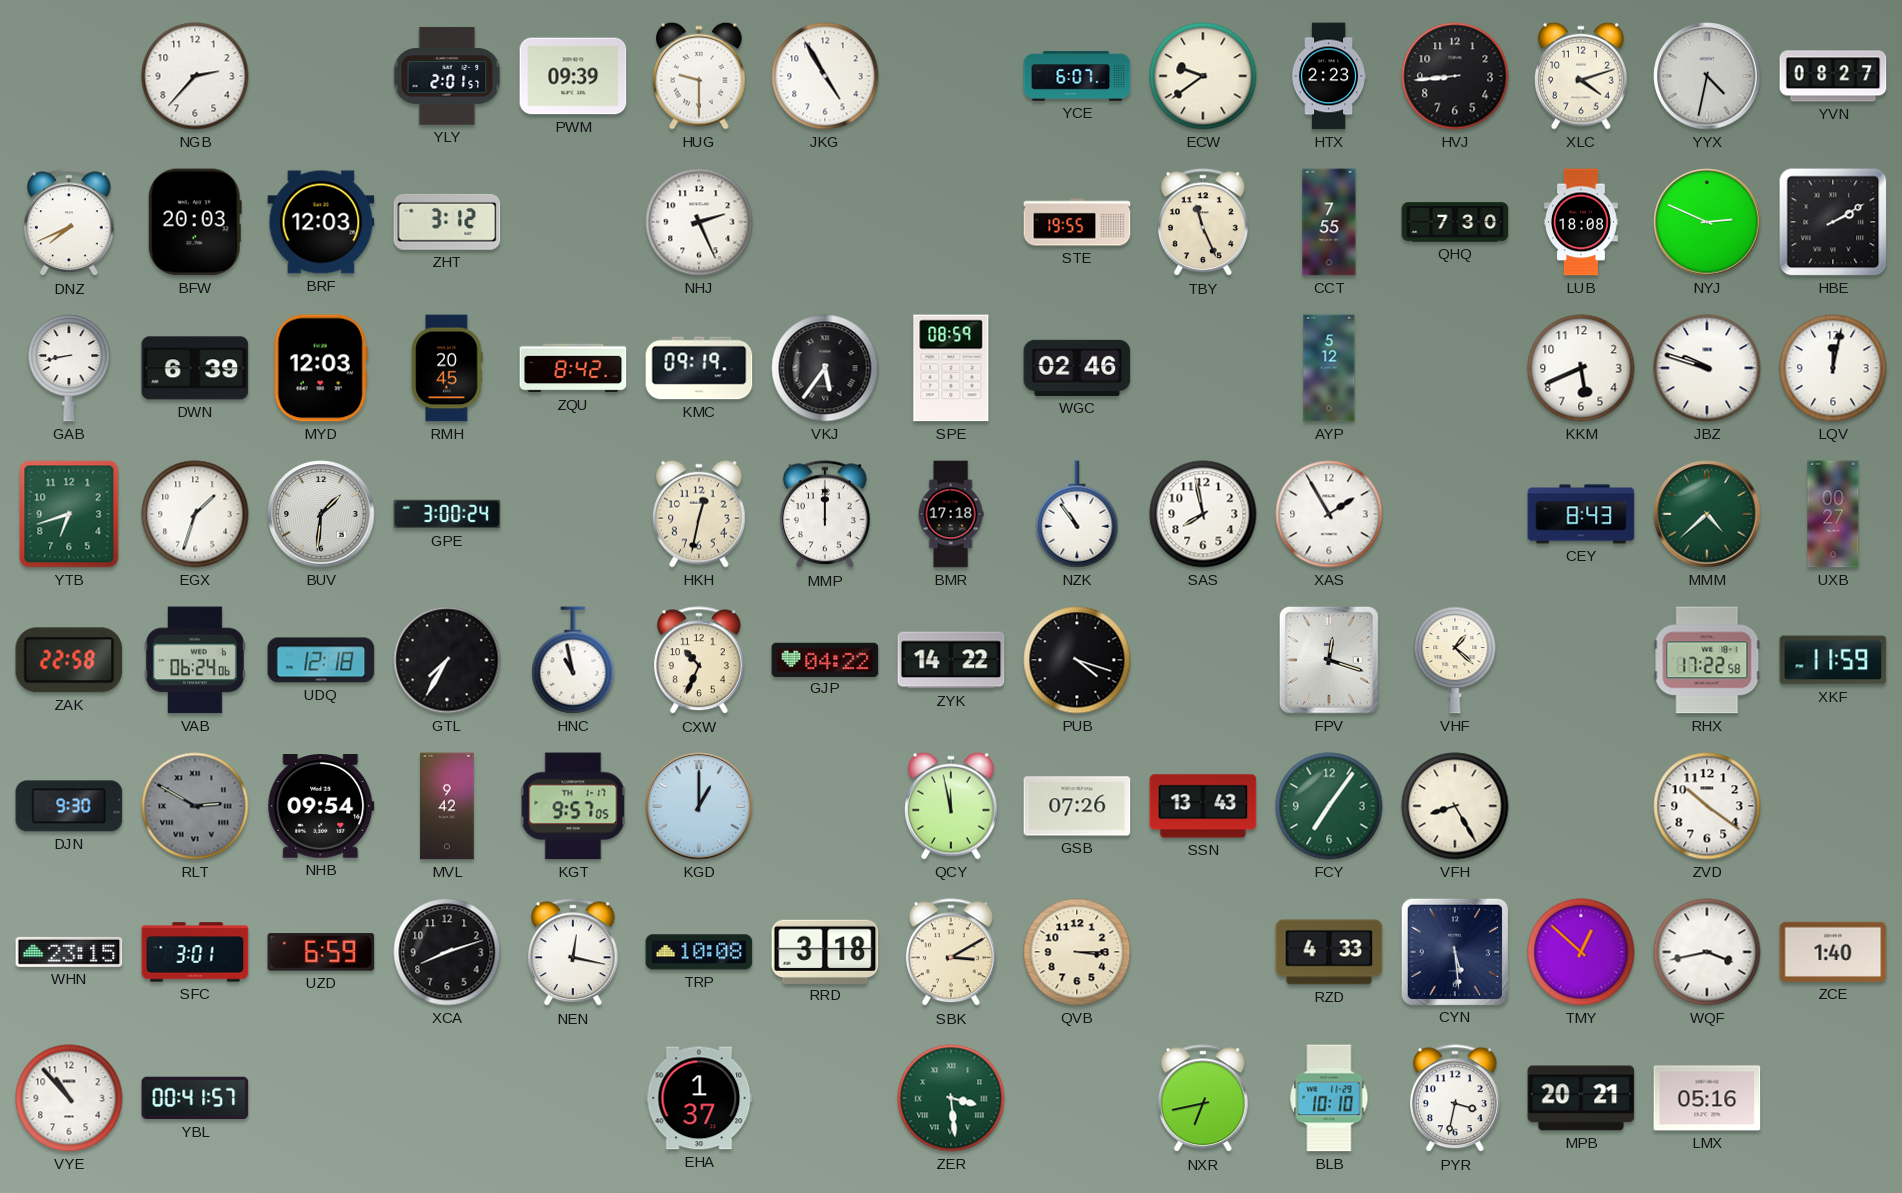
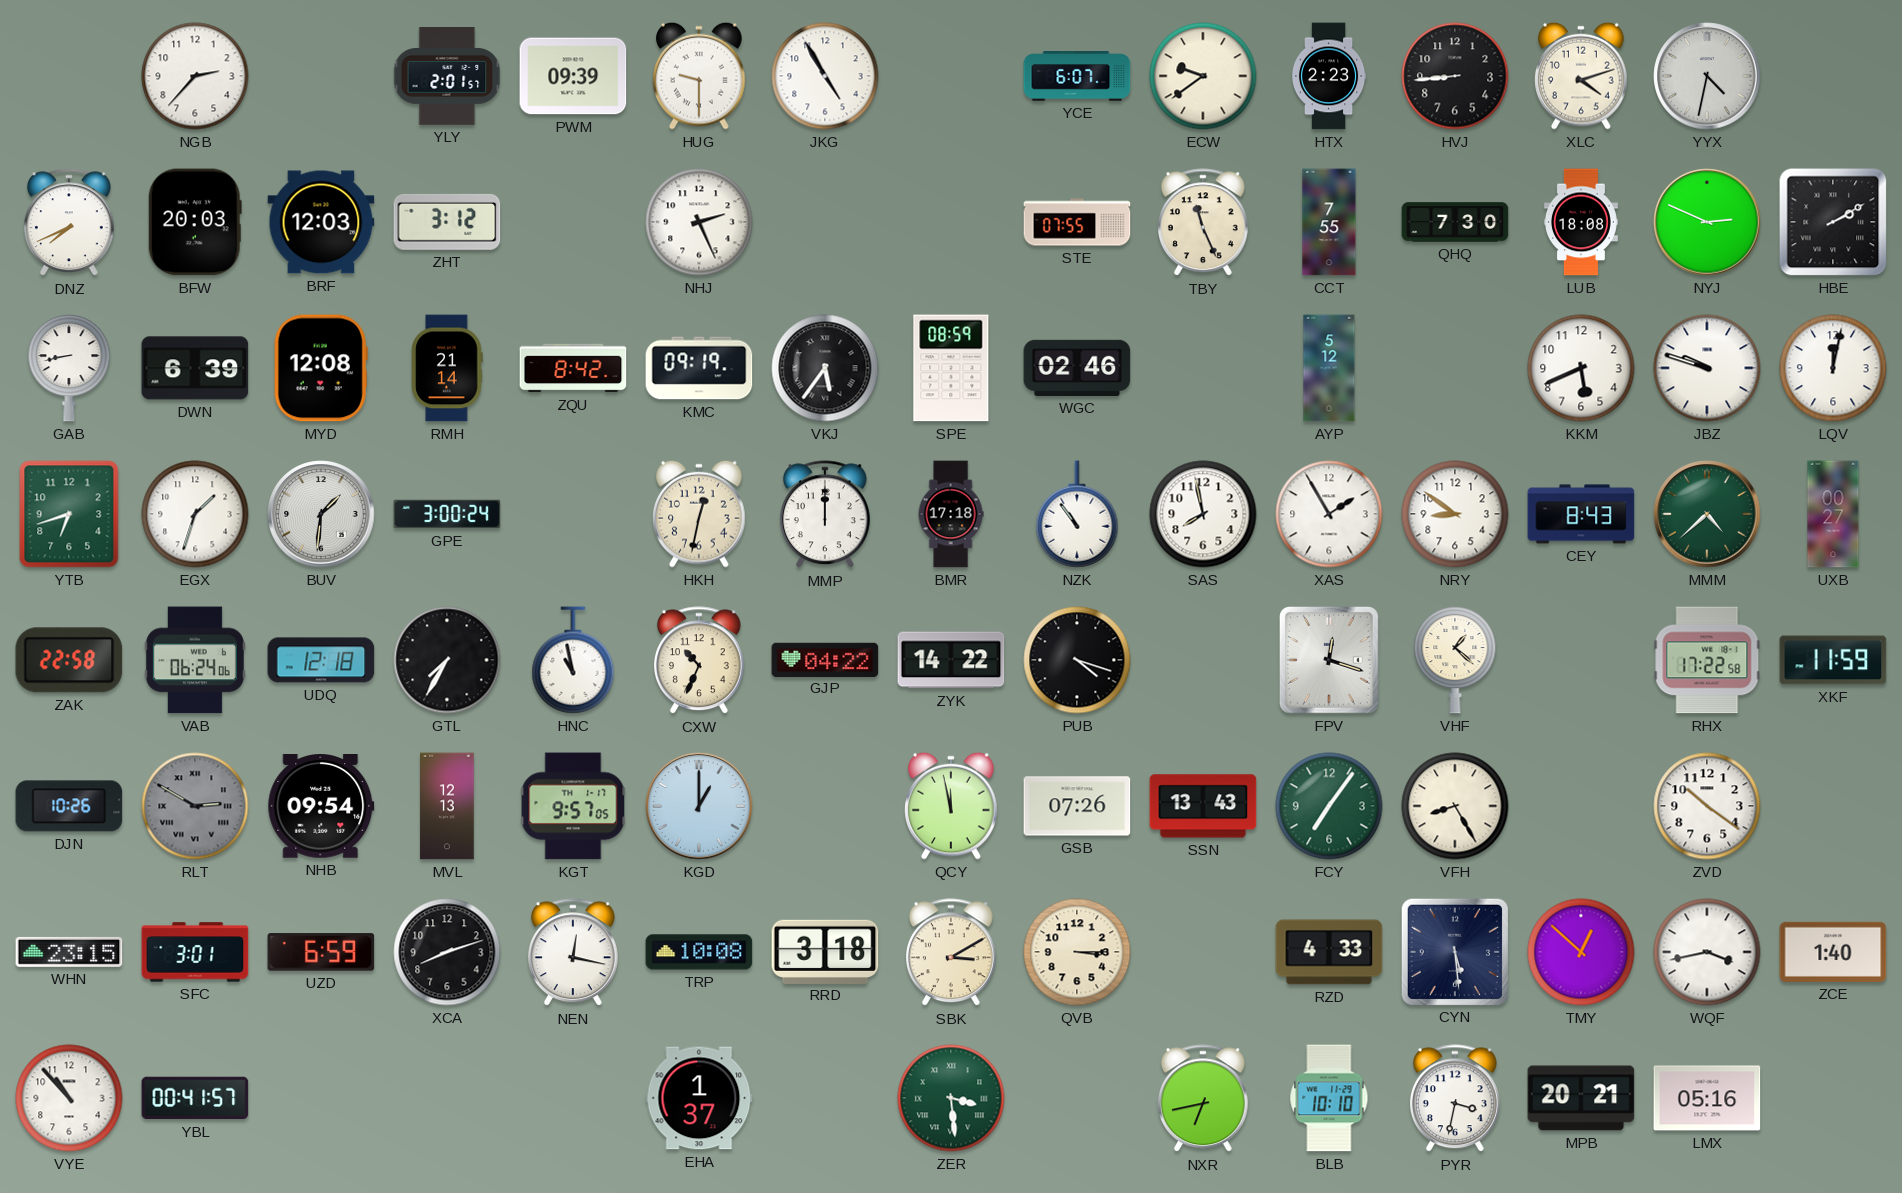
YVN: 08:27 -> none (1833, 76)
STE: 19:55 -> 07:55 (1077, 222)
MYD: 12:03 -> 12:08 (321, 368)
RMH: 20:45 -> 21:14 (447, 368)
NRY: none -> 8:51 (1455, 514)
DJN: 9:30 -> 10:26 (69, 806)
MVL: 9:42 -> 12:13 (447, 806)
